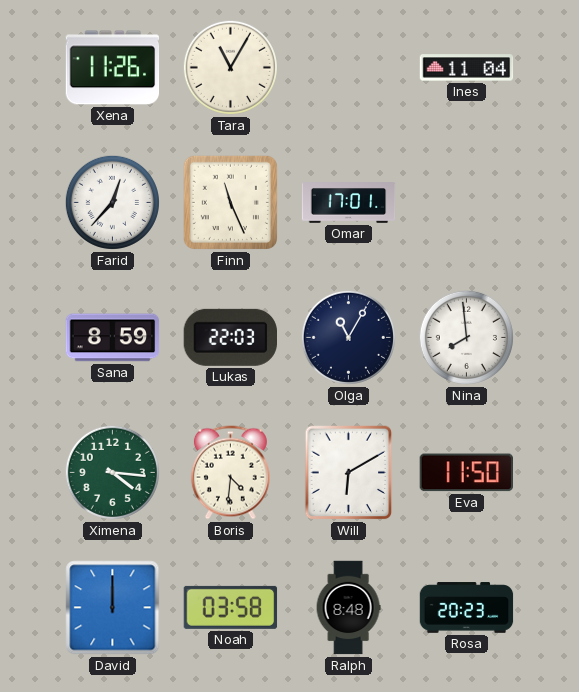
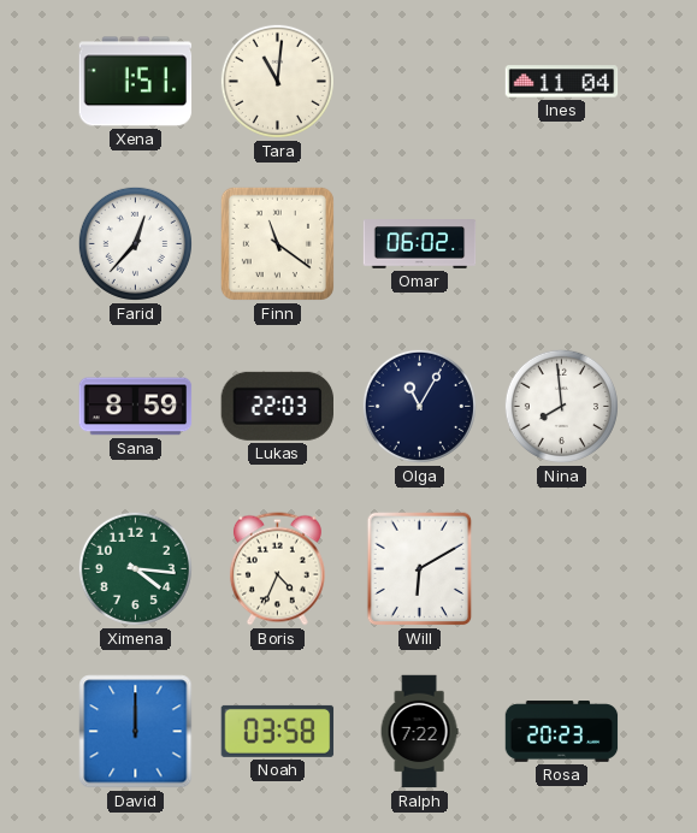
Xena: 11:26 -> 1:51 (136, 82)
Tara: 11:05 -> 11:01 (277, 81)
Finn: 11:26 -> 11:21 (277, 243)
Omar: 17:01 -> 06:02 (420, 244)
Boris: 4:31 -> 4:34 (277, 569)
Eva: 11:50 -> none (466, 473)
Ralph: 8:48 -> 7:22 (419, 732)
